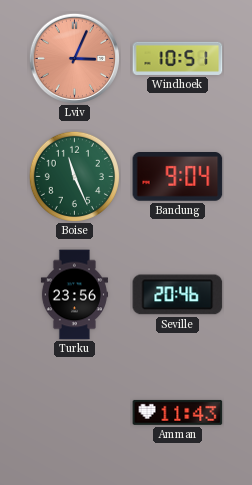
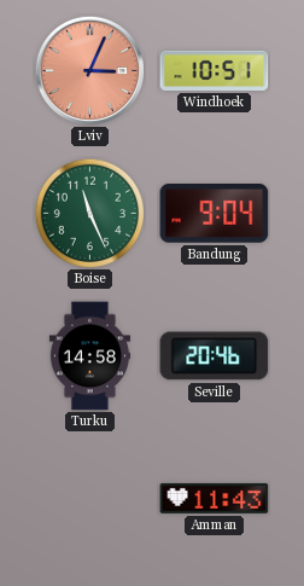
Turku: 23:56 -> 14:58 (89, 356)
